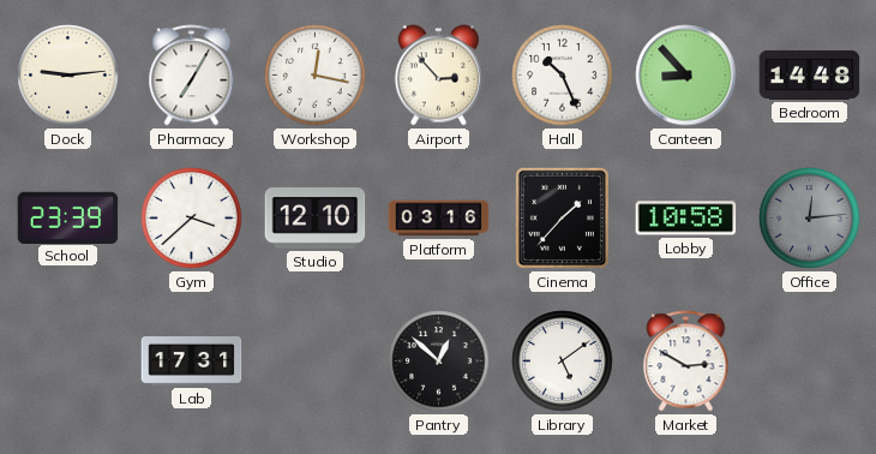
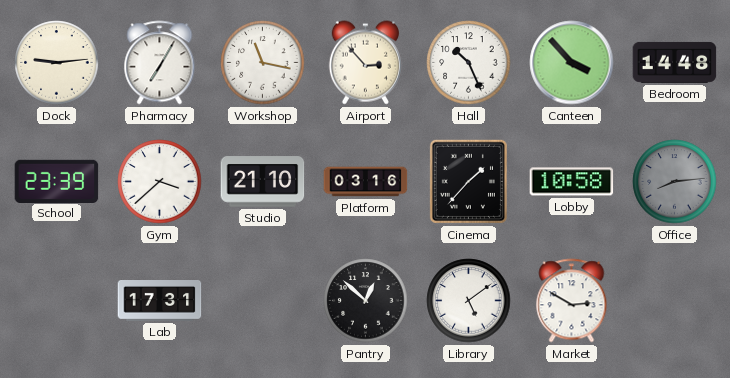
Workshop: 12:17 -> 11:17 (263, 63)
Canteen: 8:53 -> 3:53 (572, 63)
Studio: 12:10 -> 21:10 (263, 182)
Office: 12:14 -> 8:14 (675, 182)
